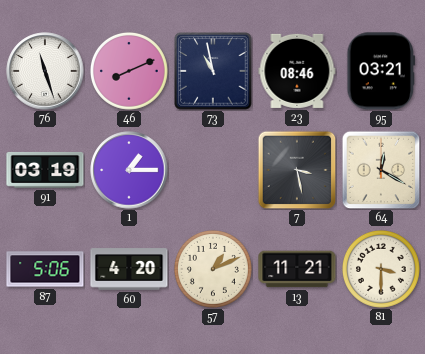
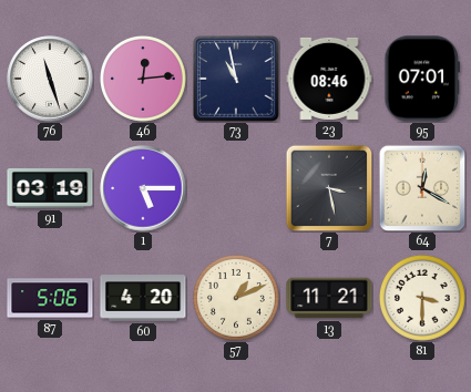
46: 8:11 -> 12:14 (143, 79)
95: 03:21 -> 07:01 (422, 79)
1: 1:15 -> 5:15 (143, 188)
